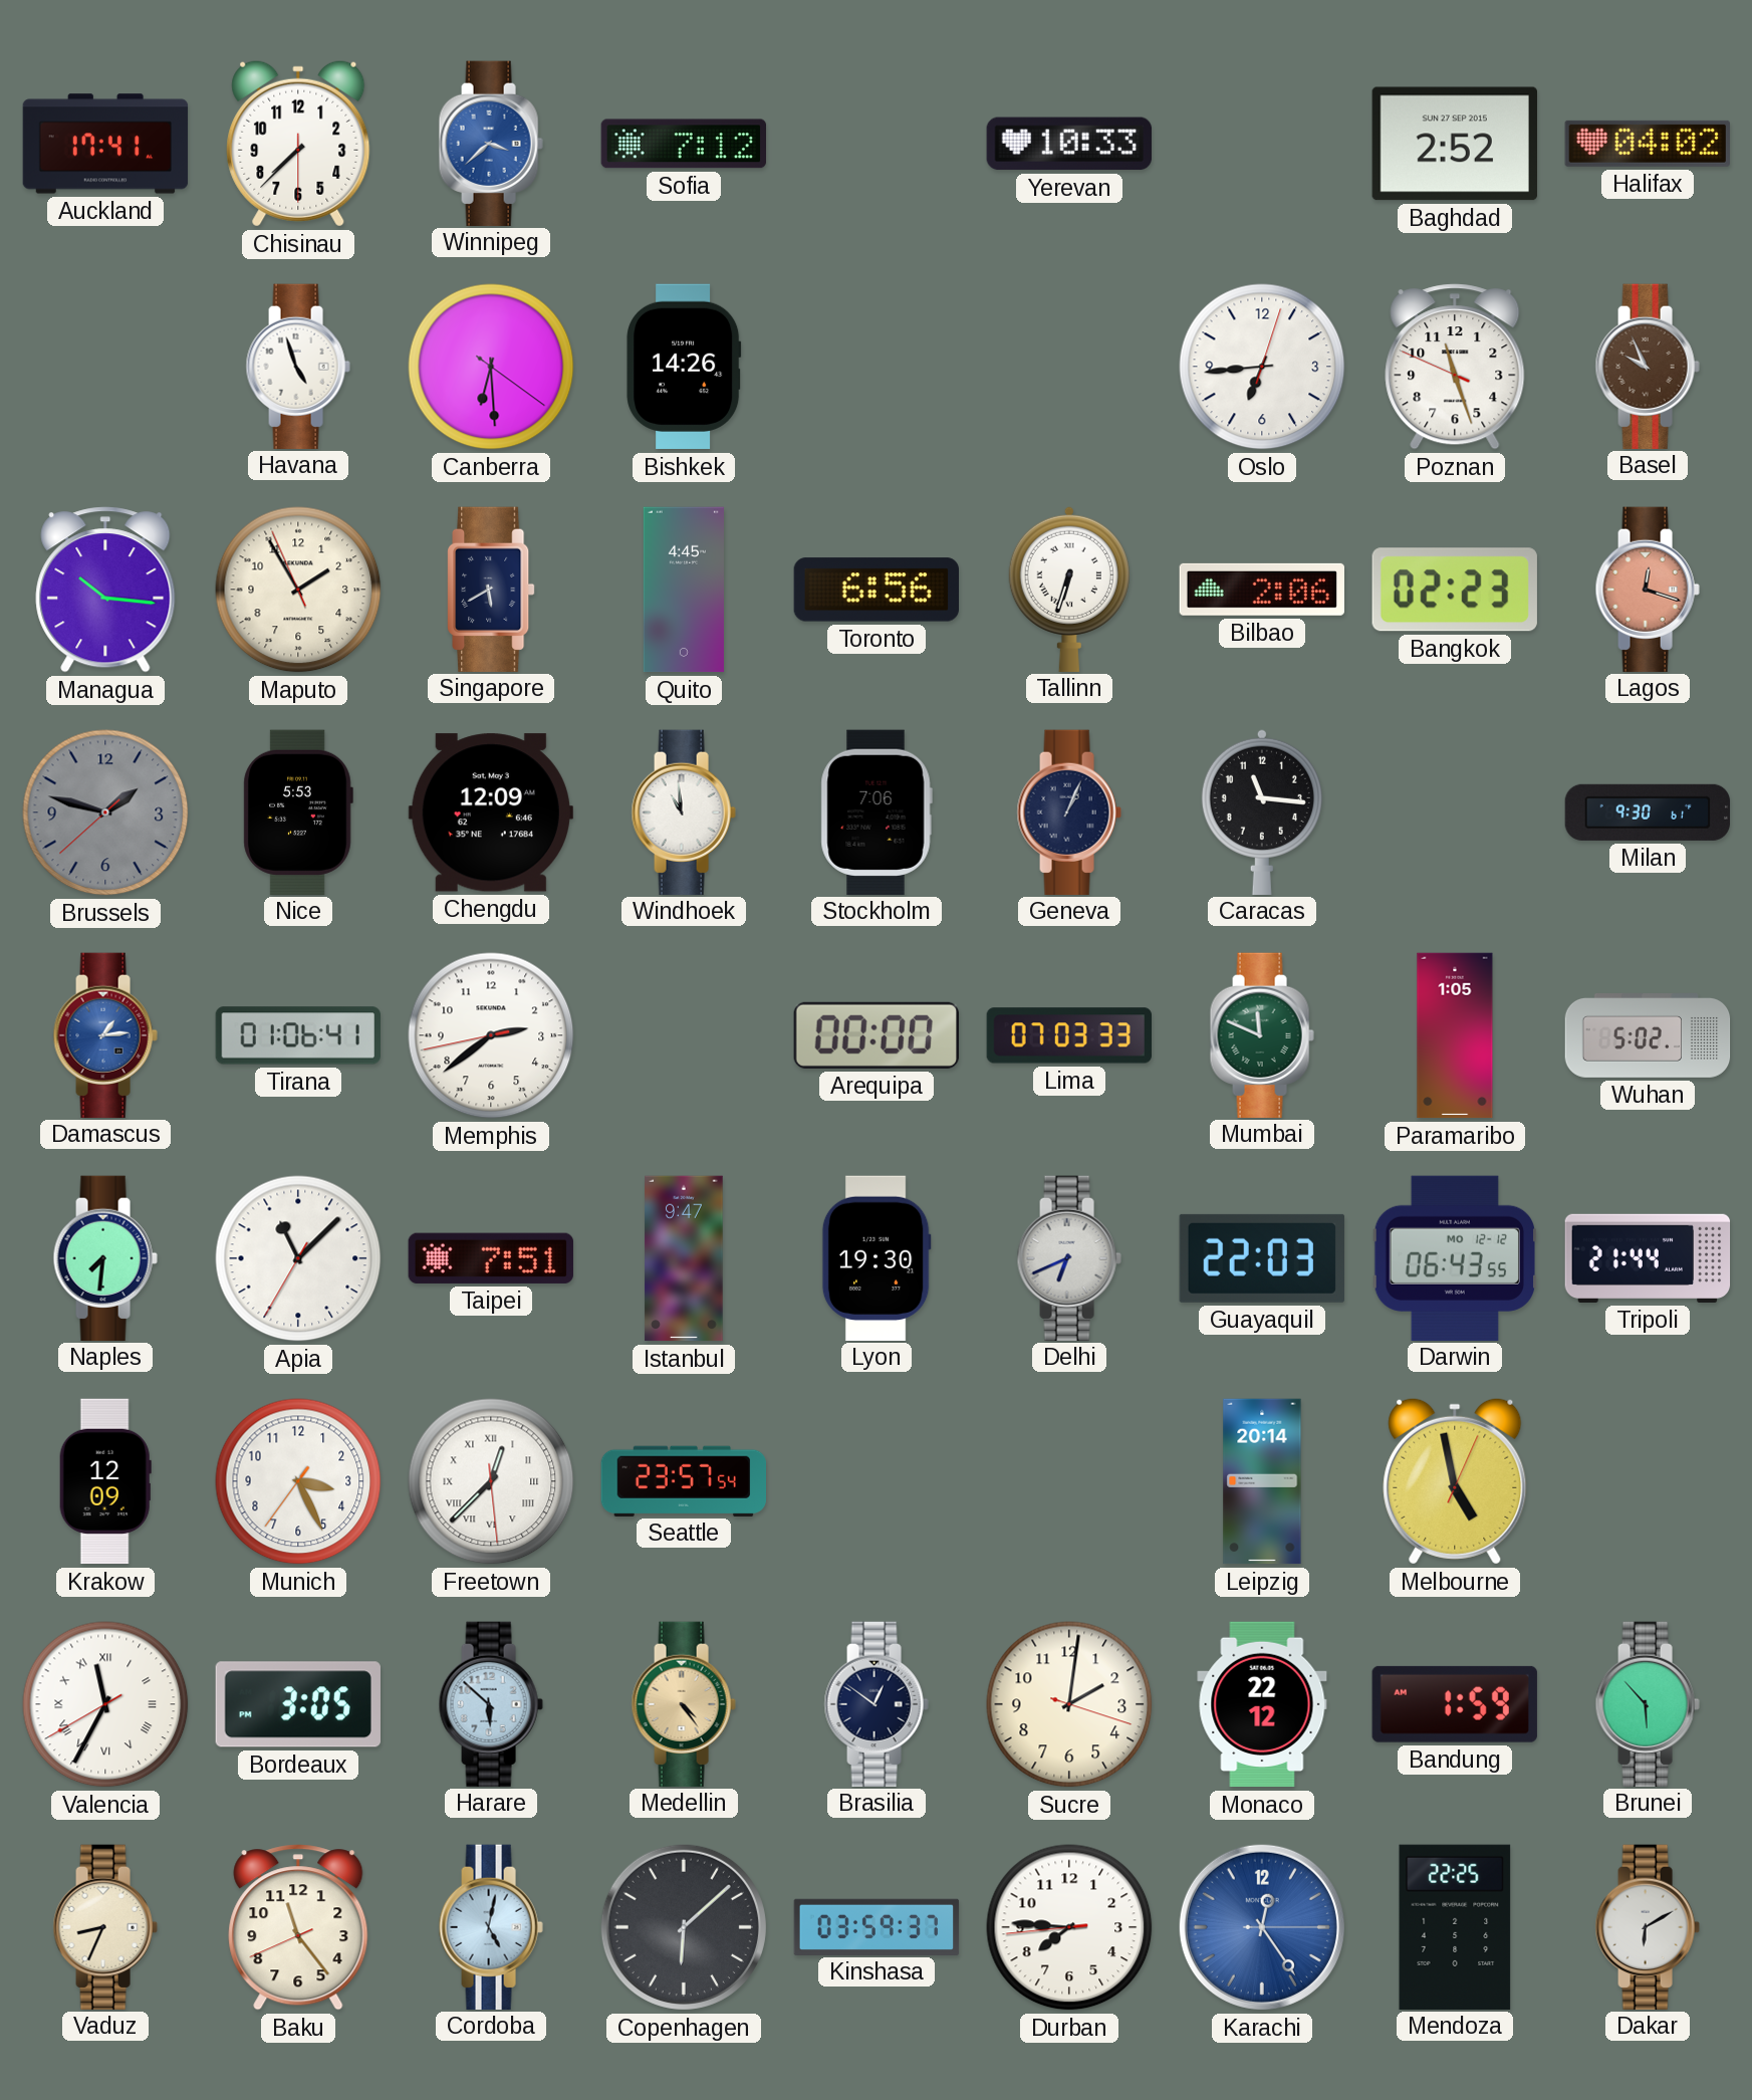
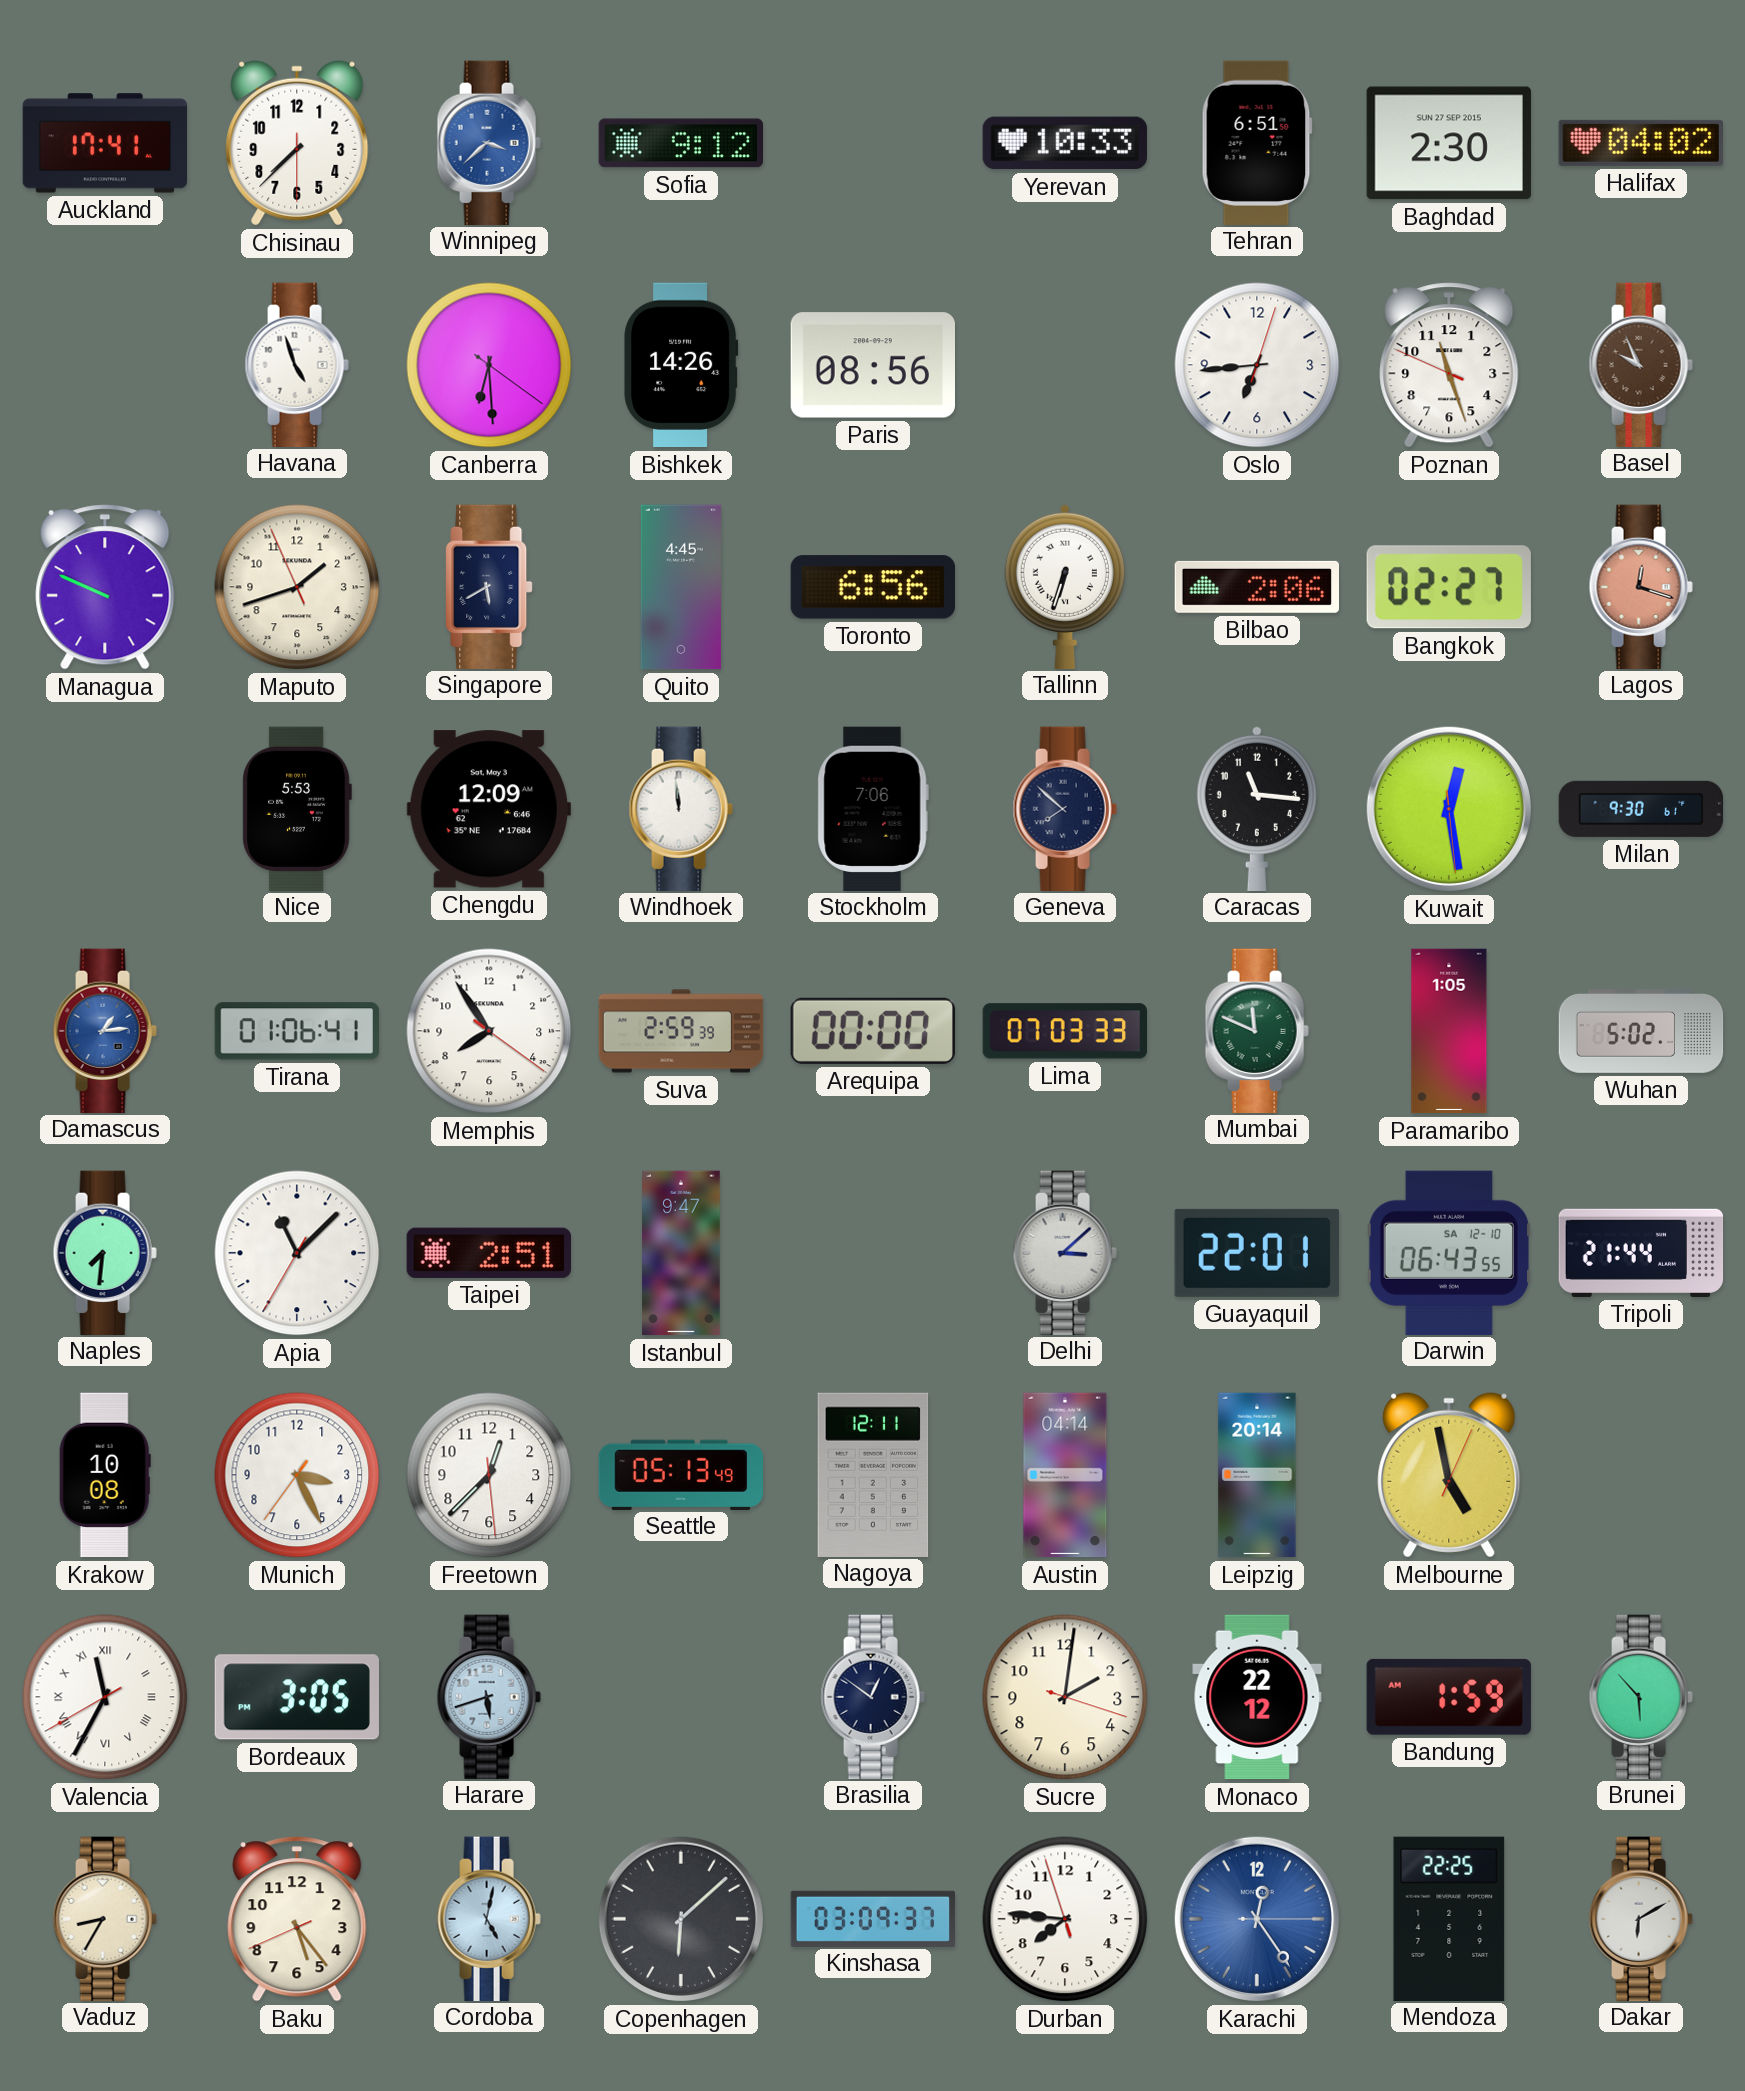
Sofia: 7:12 -> 9:12 (680, 143)
Tehran: none -> 6:51 (1257, 142)
Baghdad: 2:52 -> 2:30 (1449, 143)
Paris: none -> 08:56 (872, 365)
Managua: 10:16 -> 9:49 (105, 587)
Maputo: 1:54 -> 1:41 (297, 587)
Bangkok: 02:23 -> 02:27 (1449, 587)
Brussels: 1:47 -> none (105, 812)
Windhoek: 10:59 -> 11:59 (681, 808)
Geneva: 1:04 -> 7:52 (1065, 808)
Kuwait: none -> 12:28 (1449, 809)
Memphis: 2:38 -> 7:54 (489, 1031)
Suva: none -> 2:59 (681, 1031)
Taipei: 7:51 -> 2:51 (489, 1253)
Lyon: 19:30 -> none (877, 1257)
Delhi: 6:41 -> 3:08 (1065, 1252)
Guayaquil: 22:03 -> 22:01 (1257, 1253)
Darwin date: MO 12-12 -> SA 12-10 (1448, 1252)
Krakow: 12:09 -> 10:08 (105, 1475)
Freetown numerals: Roman -> Arabic (489, 1475)
Seattle: 23:57 -> 05:13 (680, 1474)
Nagoya: none -> 12:11 (873, 1474)
Austin: none -> 04:14 (1065, 1475)
Harare: 5:52 -> 5:42 (489, 1696)
Medellin: 4:24 -> none (684, 1703)
Vaduz: 8:34 -> 8:35 (105, 1918)
Baku: 11:23 -> 5:23 (297, 1919)
Kinshasa: 03:59 -> 03:09 (873, 1918)
Durban: 7:45:44 -> 7:45:57 (1065, 1919)
